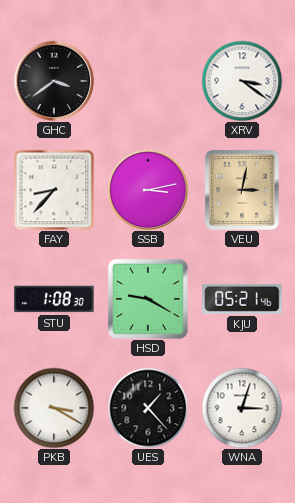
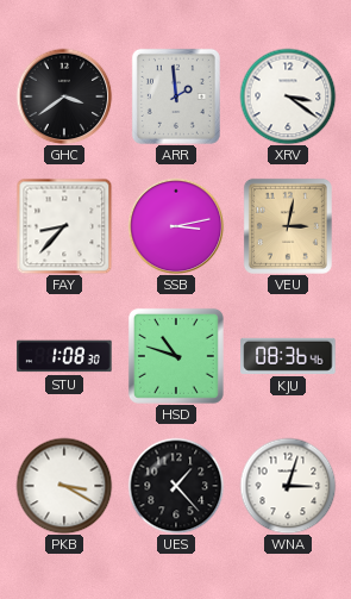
ARR: none -> 1:59 (176, 96)
HSD: 9:20 -> 10:48 (176, 356)
KJU: 05:21 -> 08:36 (288, 356)
